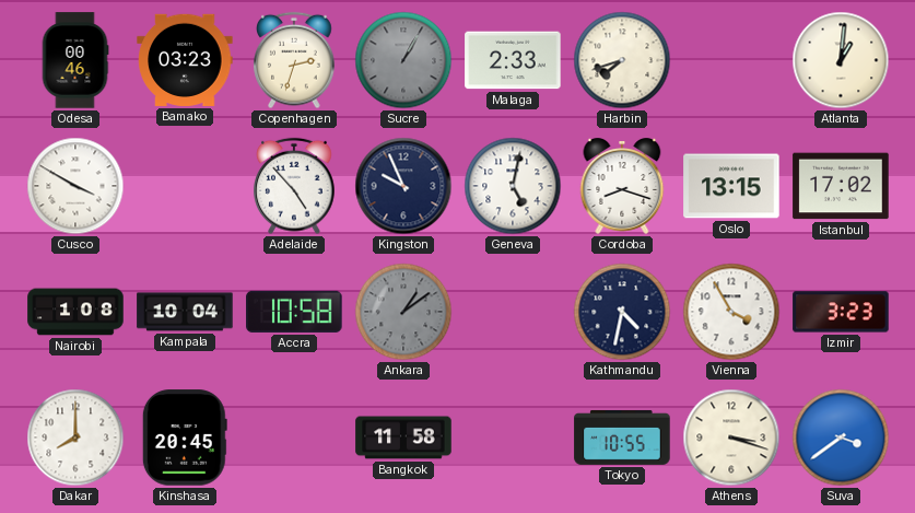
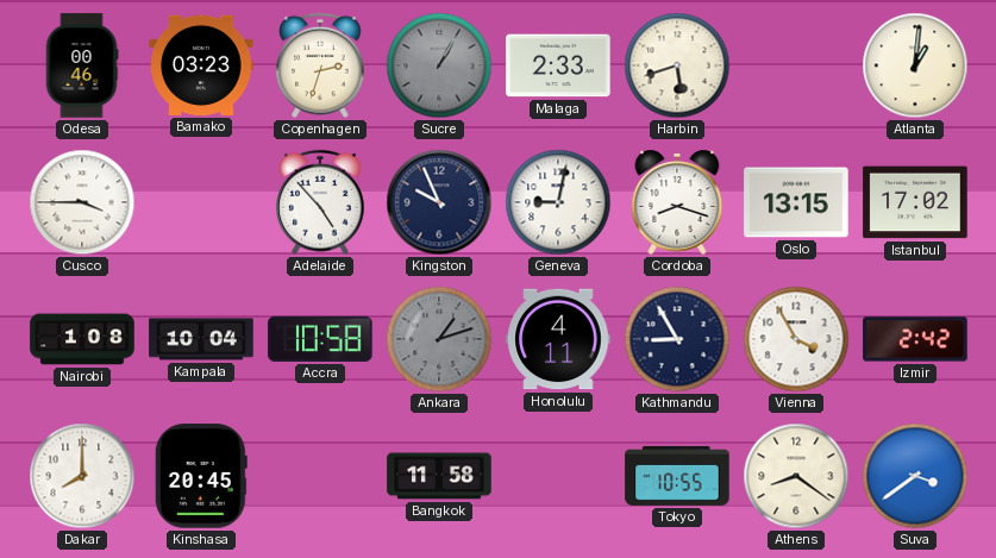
Harbin: 7:42 -> 5:42 (677, 65)
Cusco: 3:50 -> 3:45 (82, 202)
Geneva: 5:02 -> 9:02 (558, 202)
Ankara: 1:09 -> 1:12 (439, 339)
Honolulu: none -> 4:11 (558, 339)
Kathmandu: 4:32 -> 8:55 (677, 339)
Izmir: 3:23 -> 2:42 (915, 339)
Athens: 3:18 -> 8:21 (796, 476)
